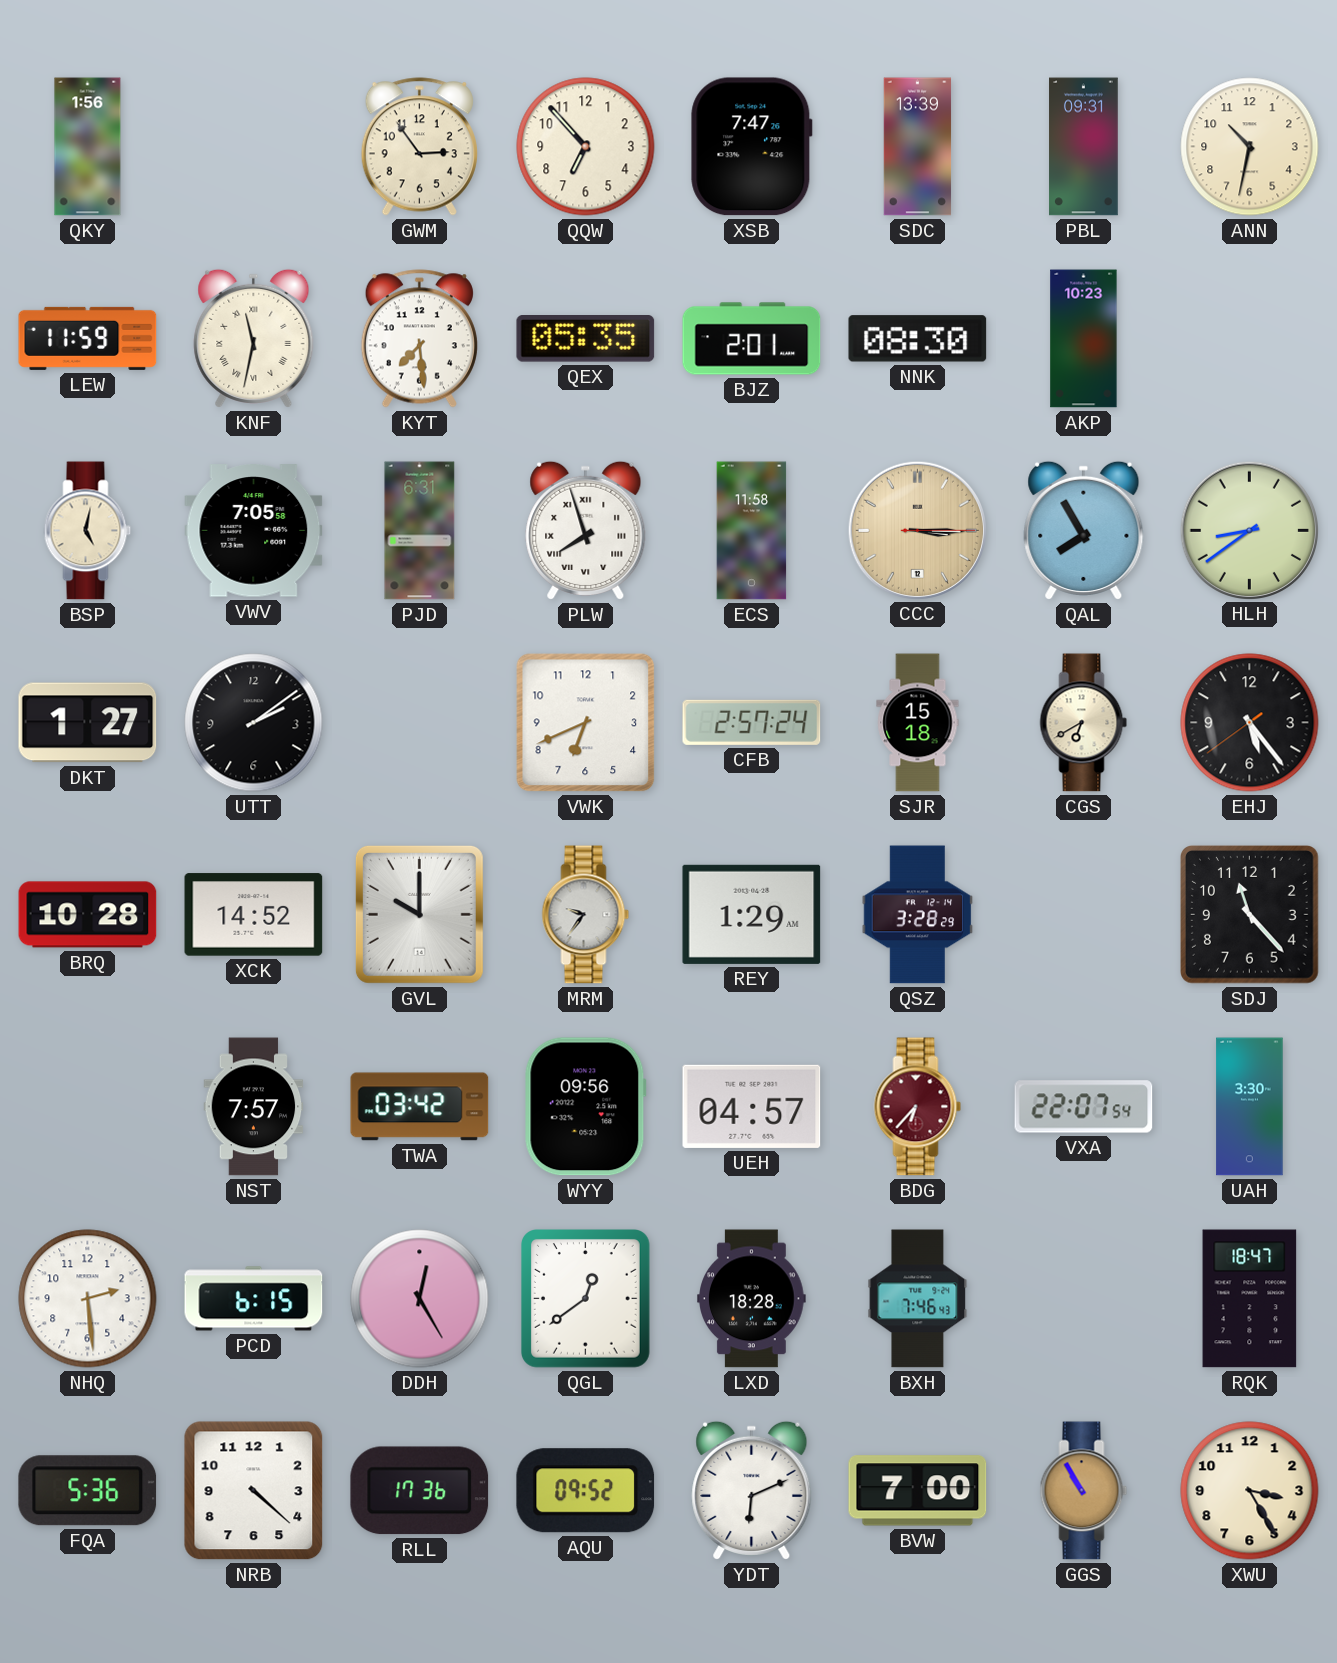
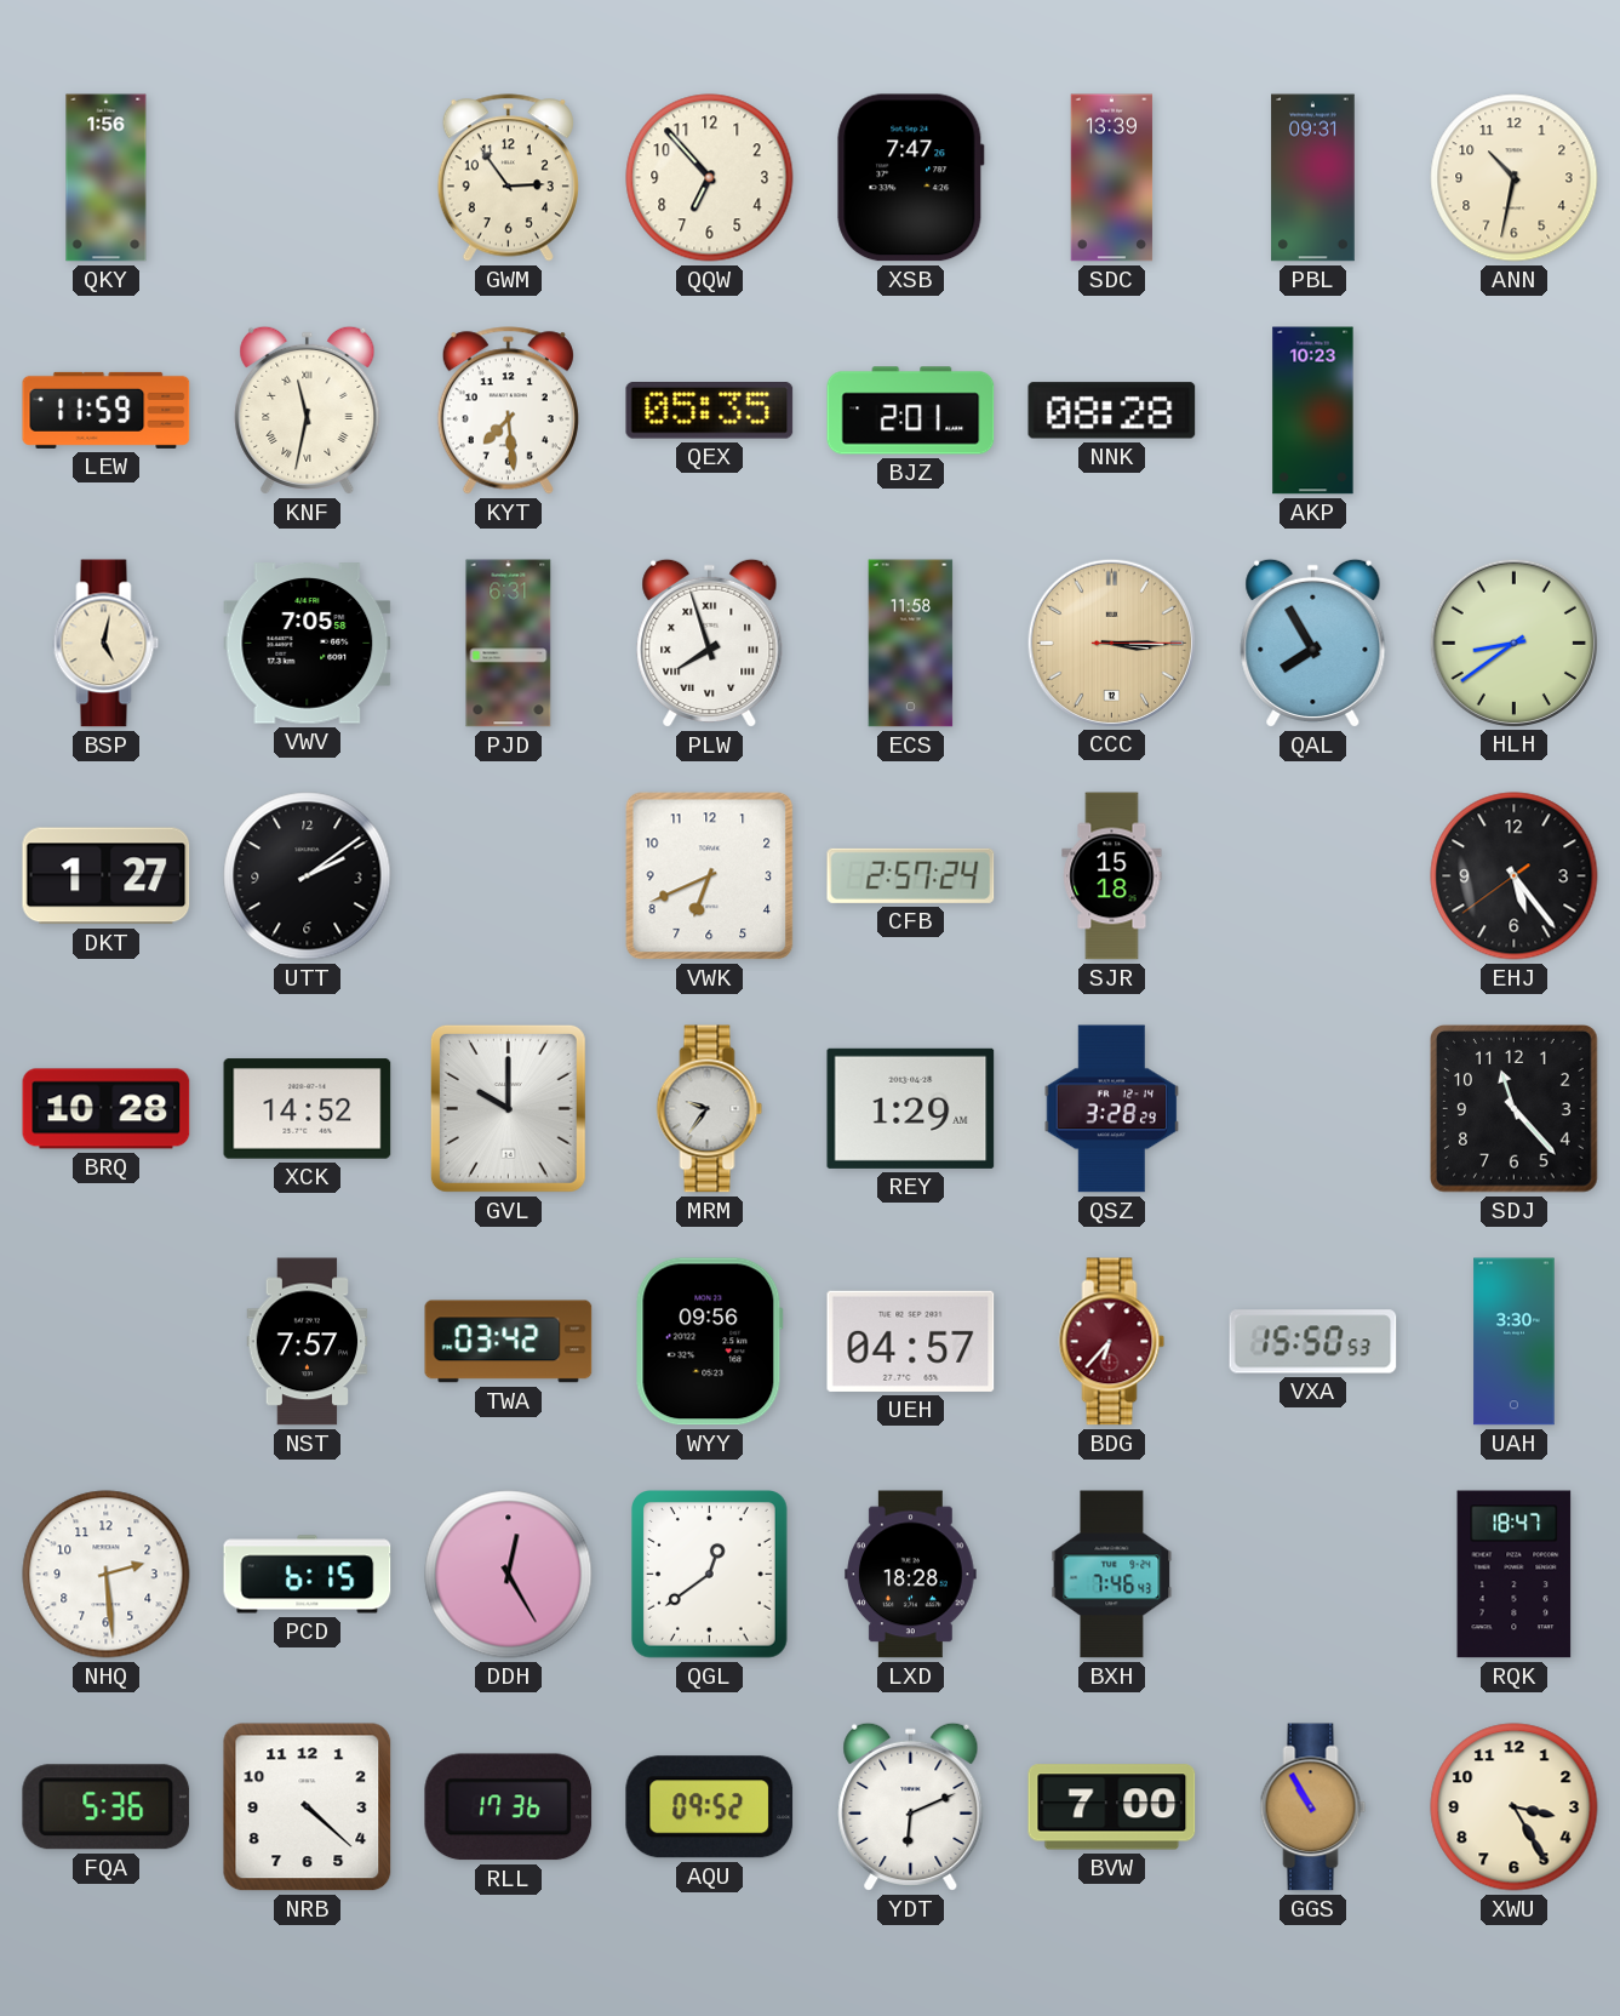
NNK: 08:30 -> 08:28 (1112, 411)
CGS: 6:40 -> none (1084, 723)
VXA: 22:07 -> 15:50 (1313, 1342)
